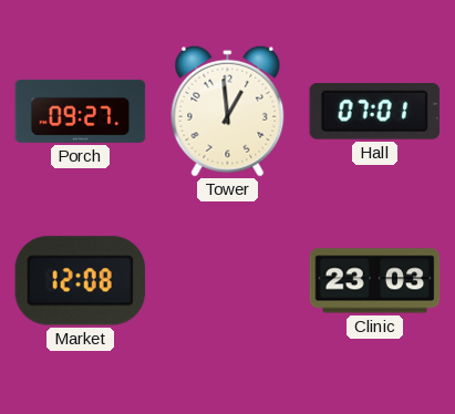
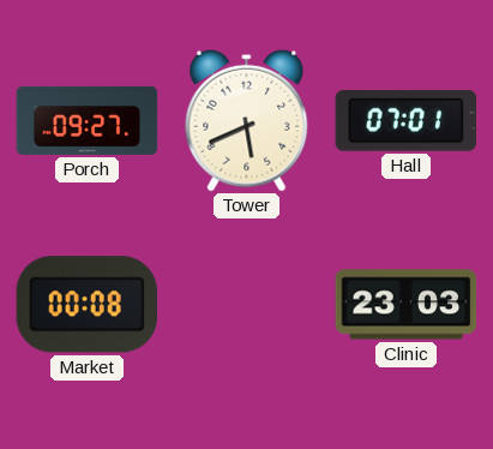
Tower: 12:59 -> 5:41 (247, 120)
Market: 12:08 -> 00:08 (88, 305)
